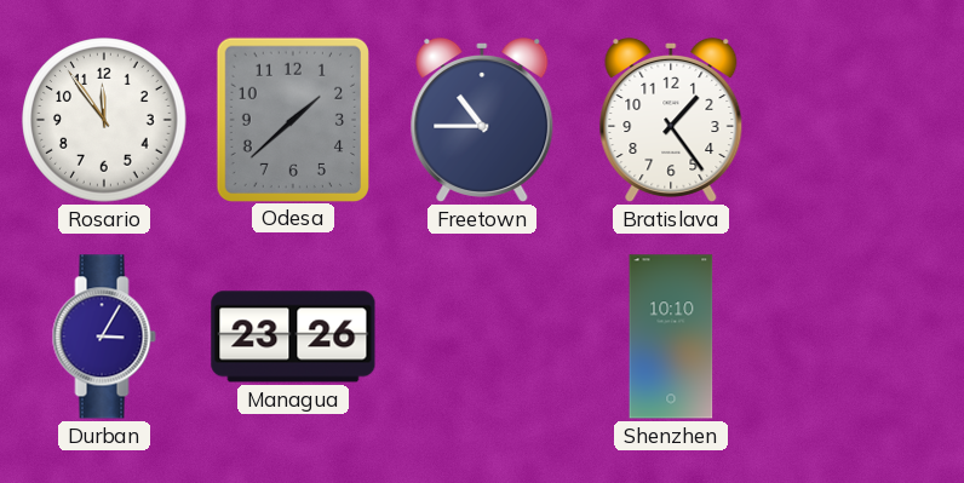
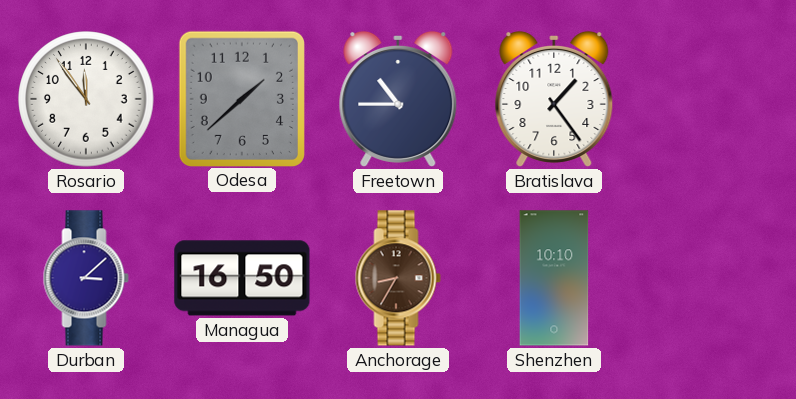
Durban: 3:05 -> 3:08 (86, 278)
Managua: 23:26 -> 16:50 (242, 278)
Anchorage: none -> 8:35 (398, 278)
